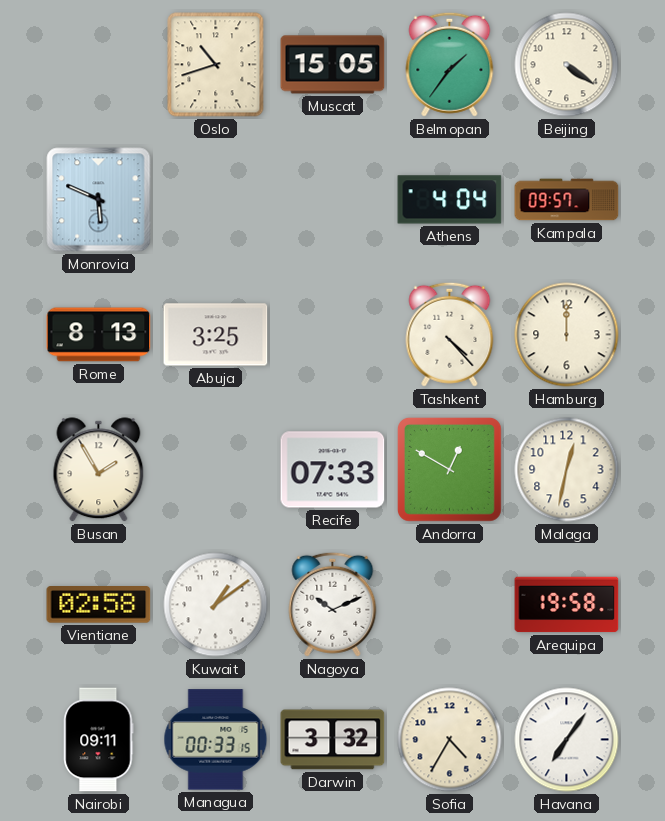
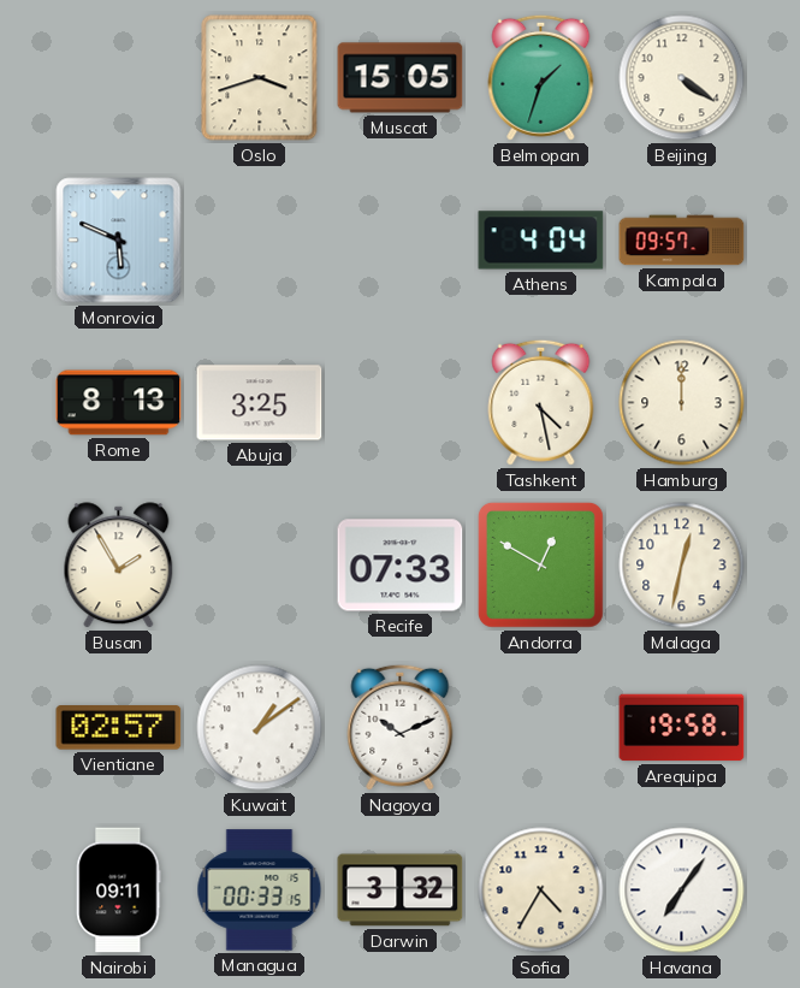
Oslo: 10:42 -> 3:42 (260, 78)
Belmopan: 1:36 -> 1:33 (541, 77)
Tashkent: 4:23 -> 4:28 (541, 402)
Vientiane: 02:58 -> 02:57 (119, 728)
